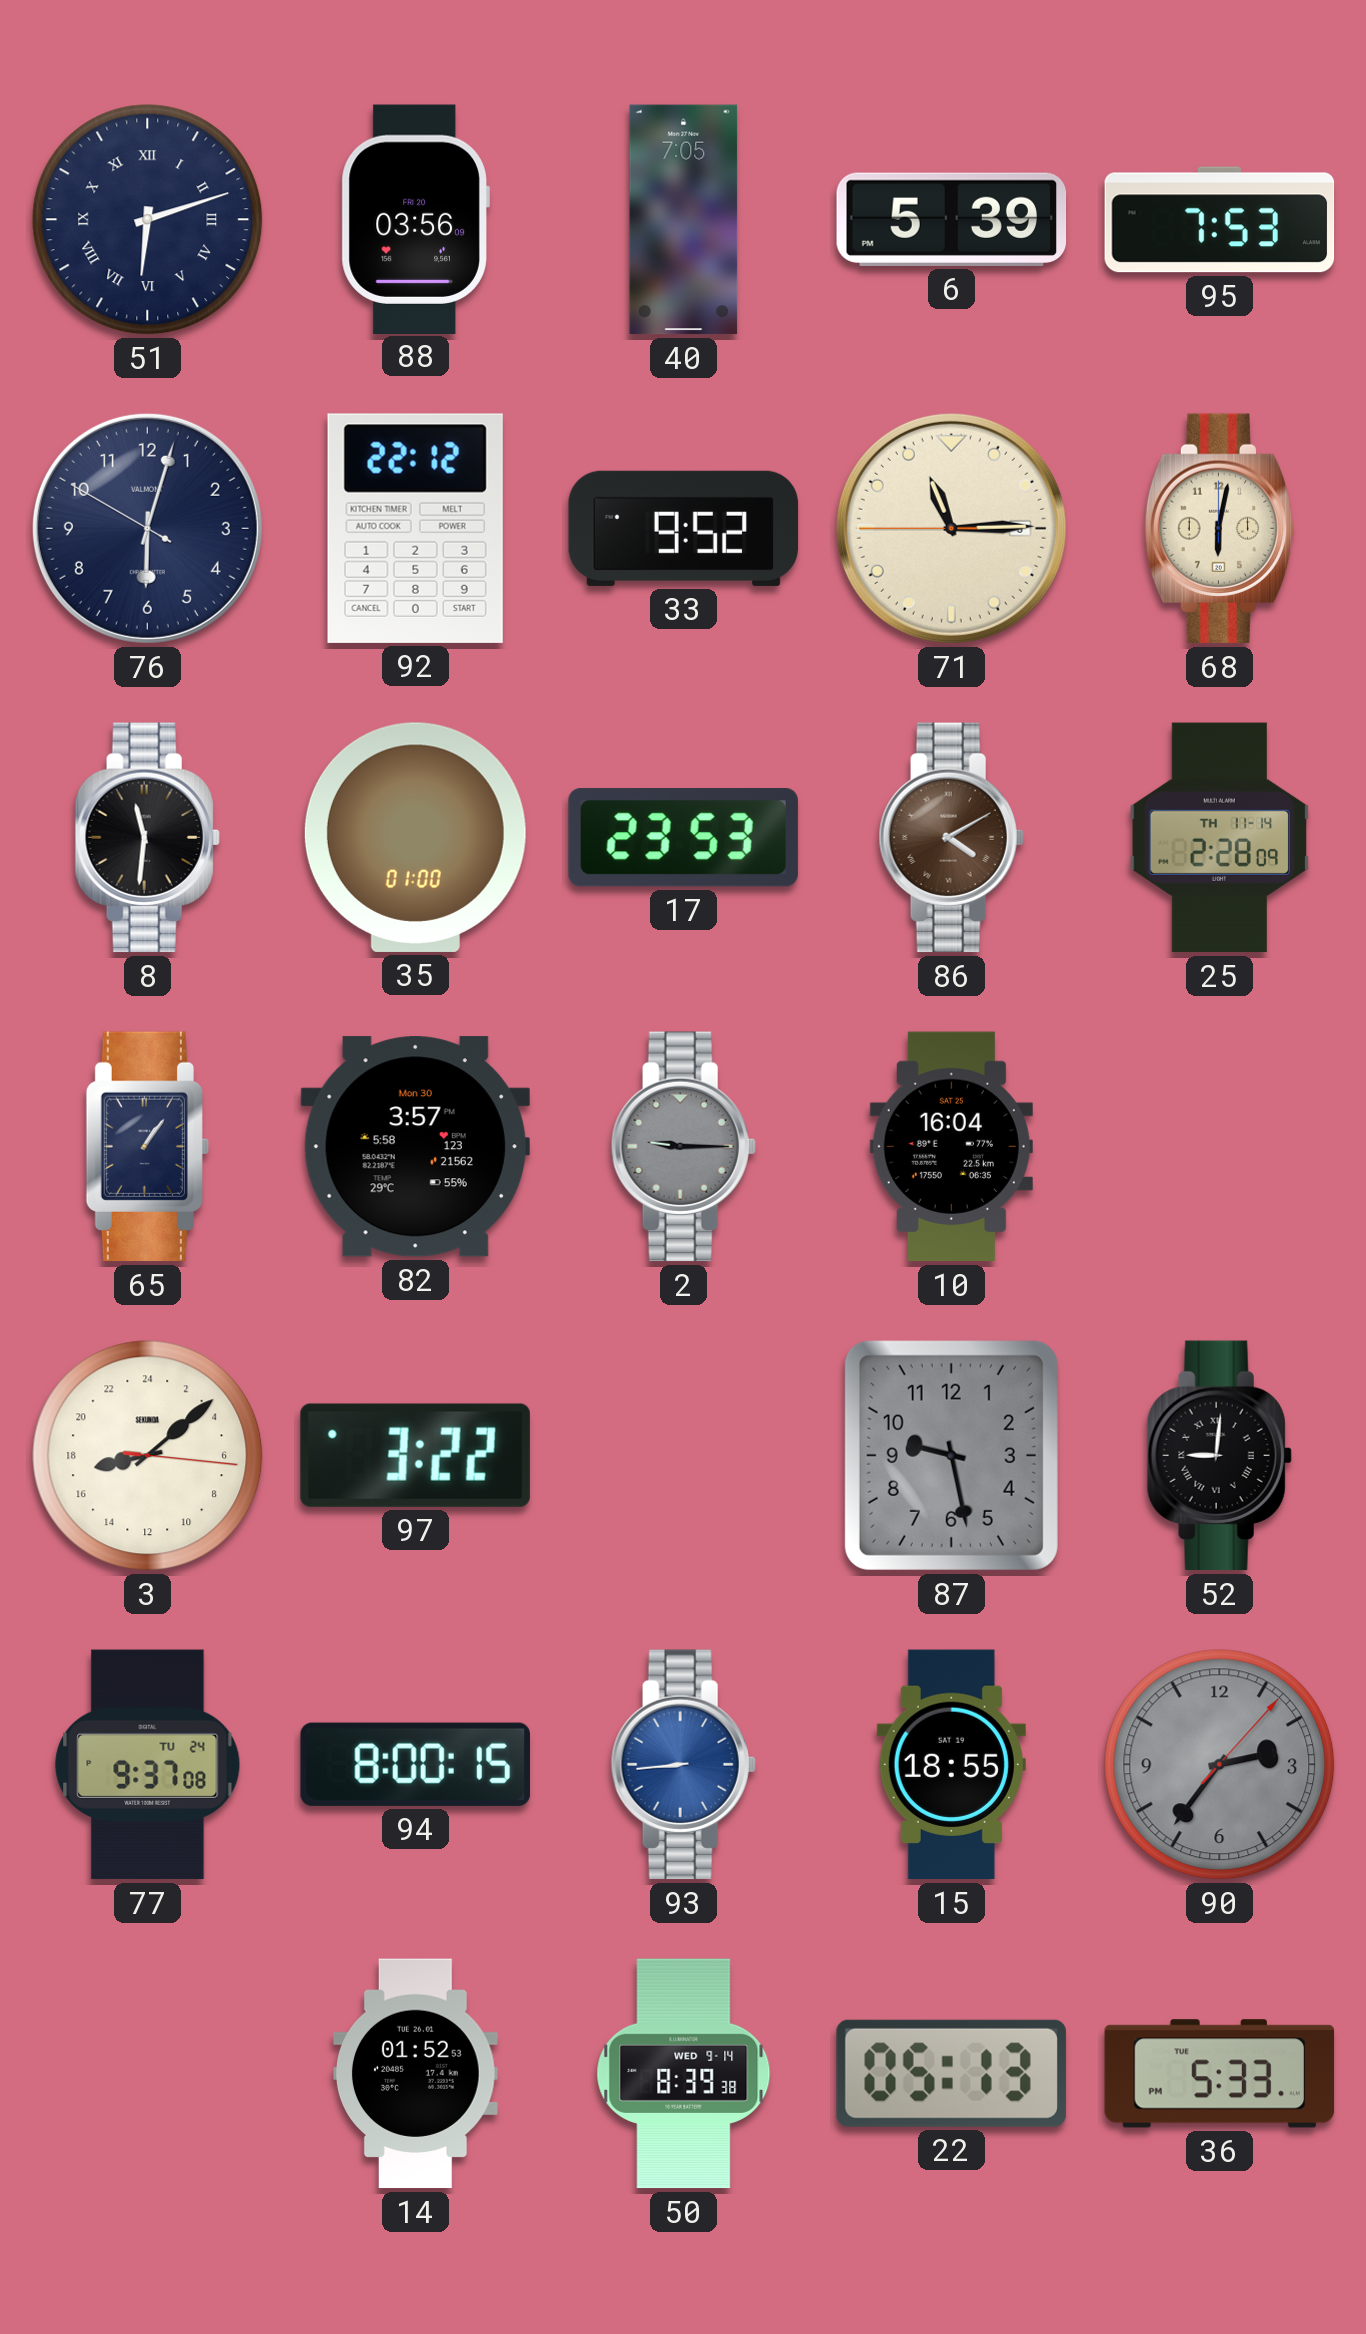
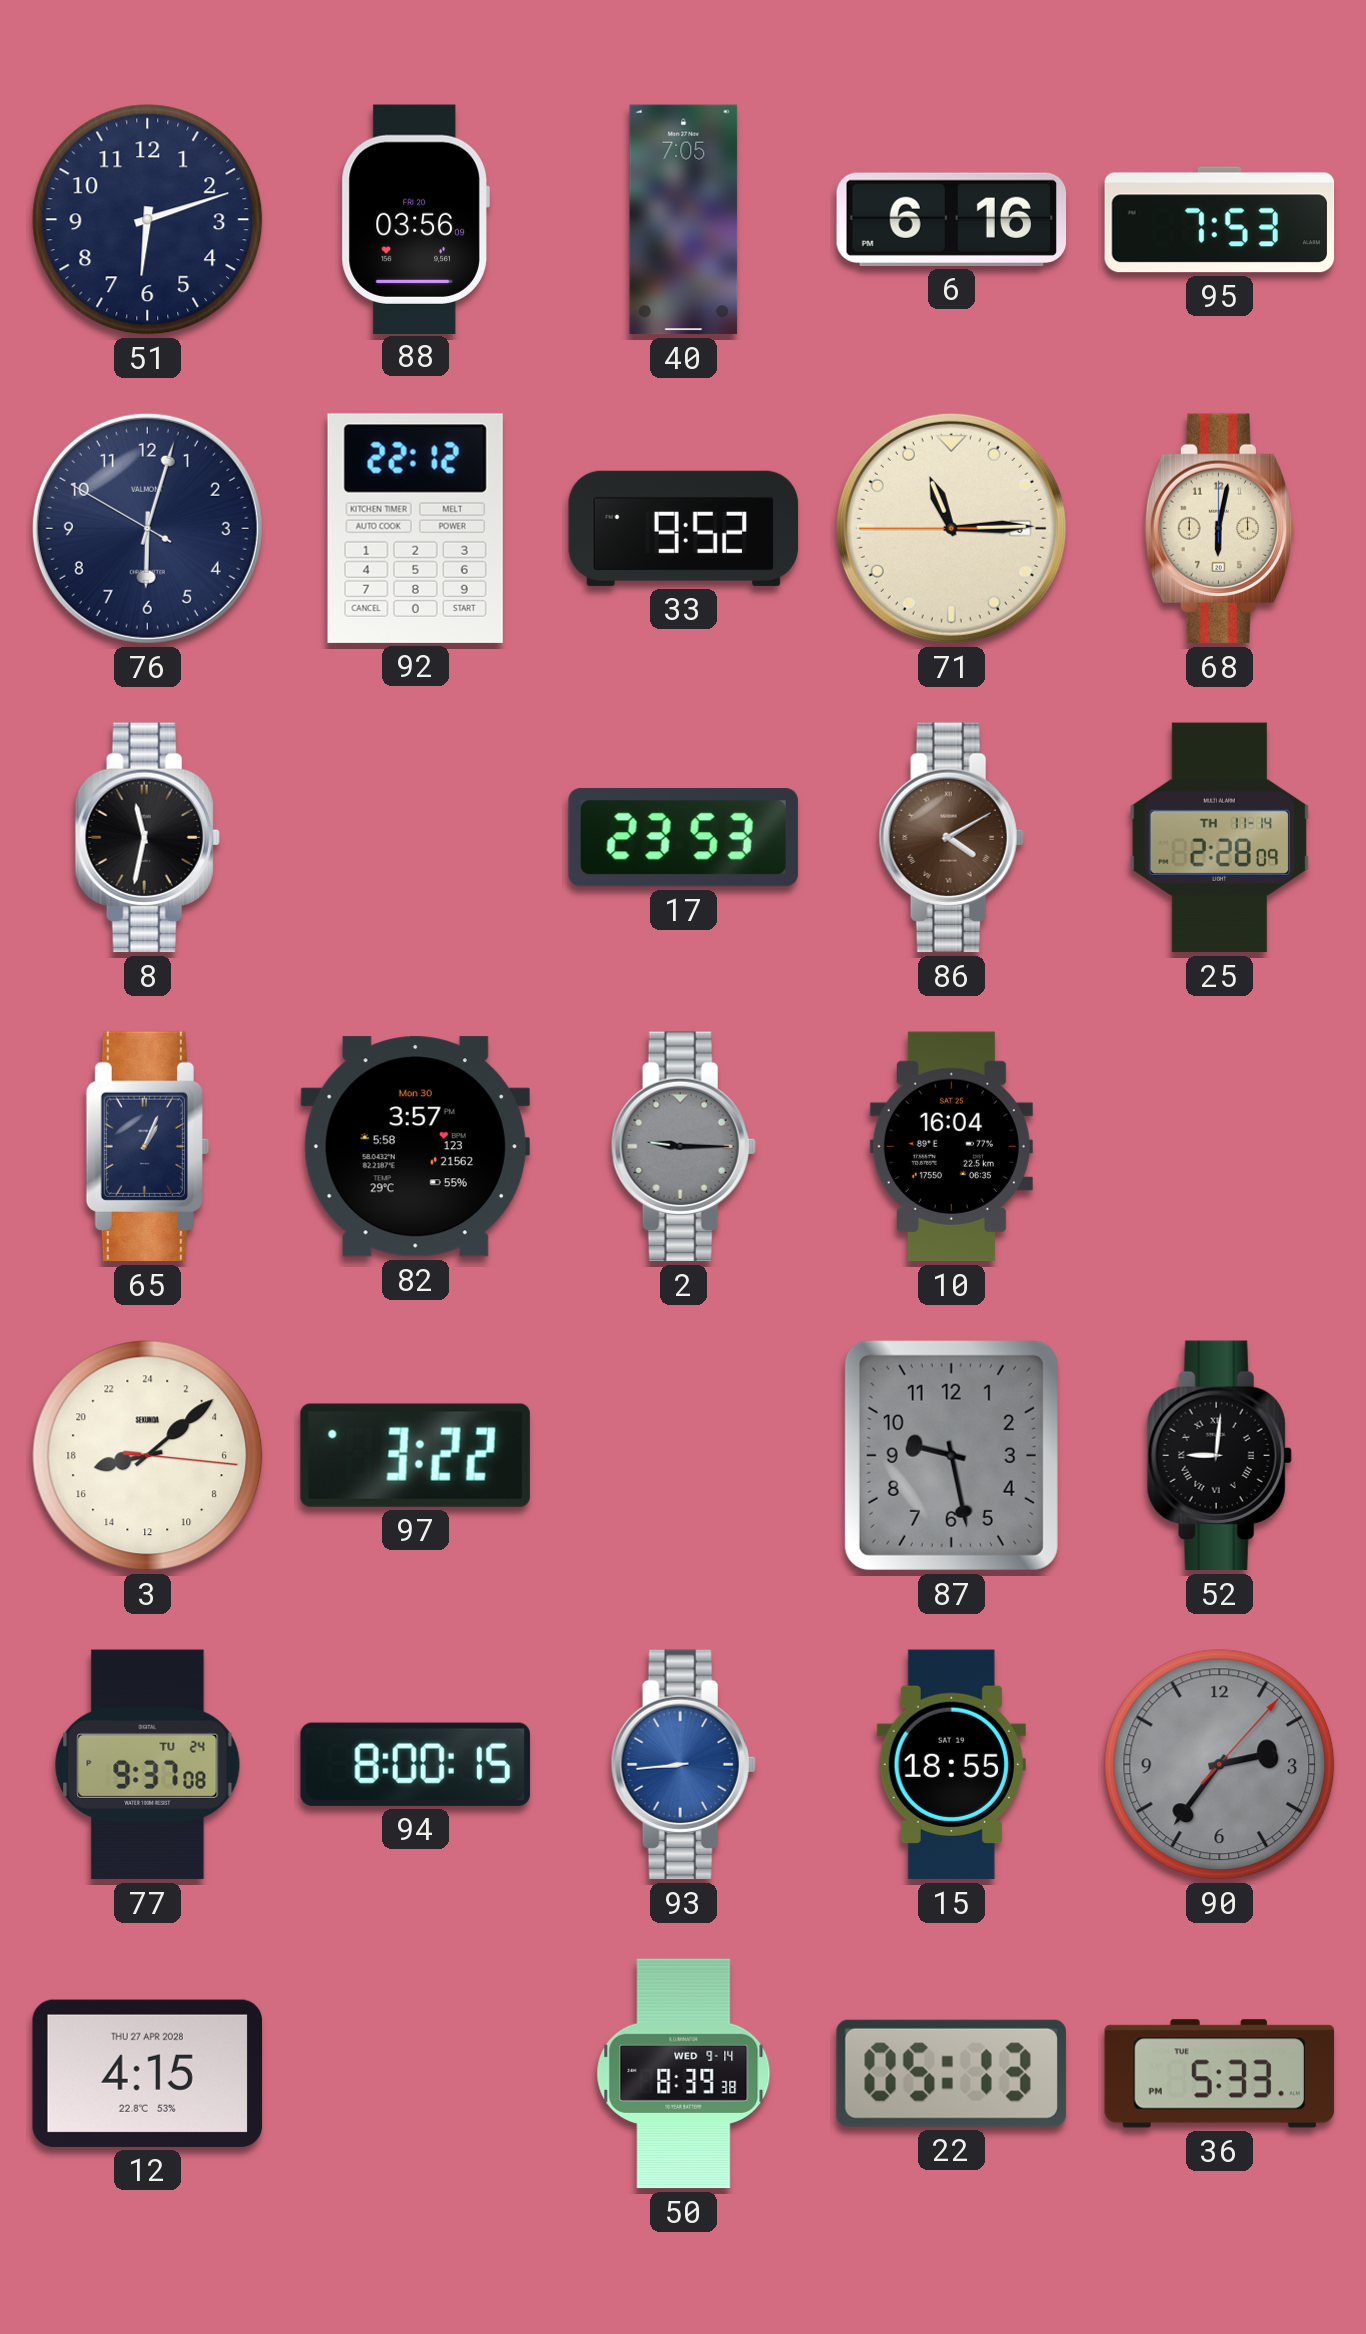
51 numerals: Roman -> Arabic (148, 220)
6: 5:39 -> 6:16 (952, 219)
8: 11:31 -> 11:32 (147, 838)
35: 01:00 -> none (415, 837)
65: 1:06 -> 1:04 (147, 1147)
12: none -> 4:15 (147, 2073)
14: 01:52 -> none (416, 2074)
